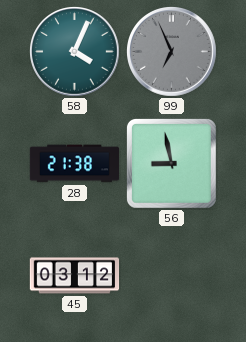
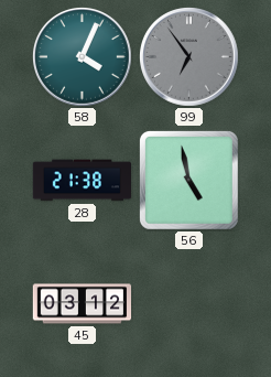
99: 6:56 -> 6:54 (189, 57)
56: 8:58 -> 4:58 (188, 180)
